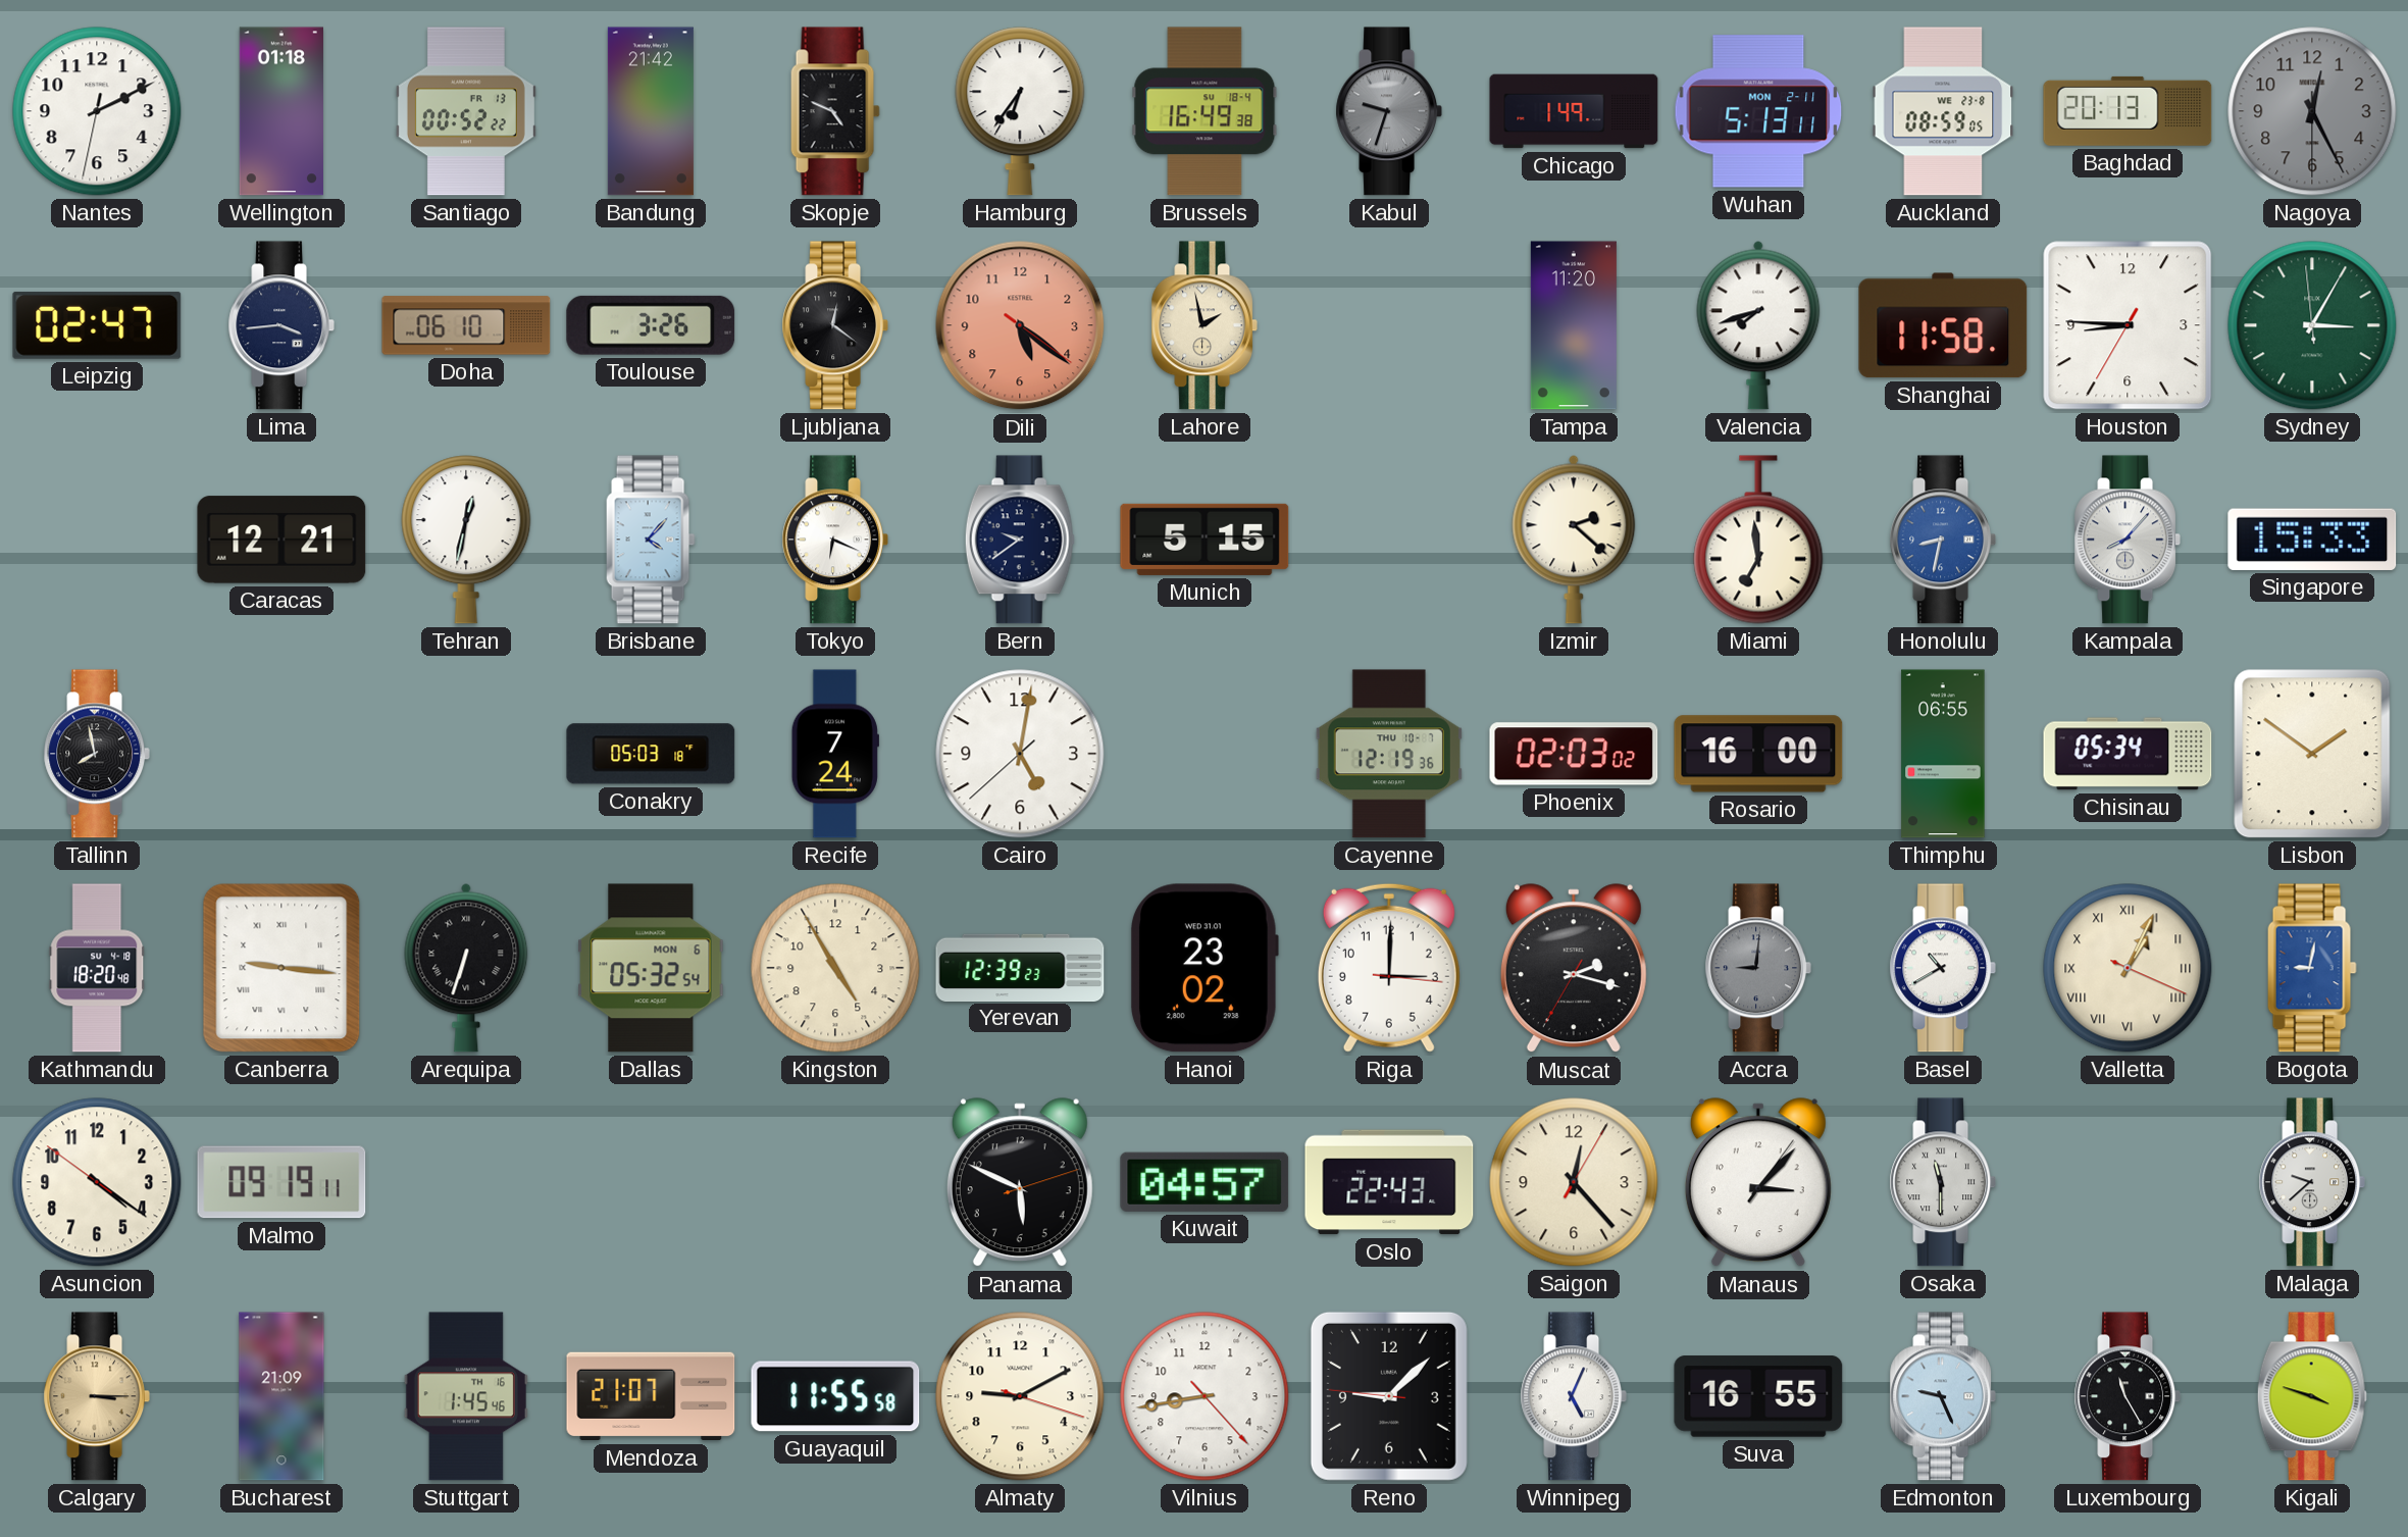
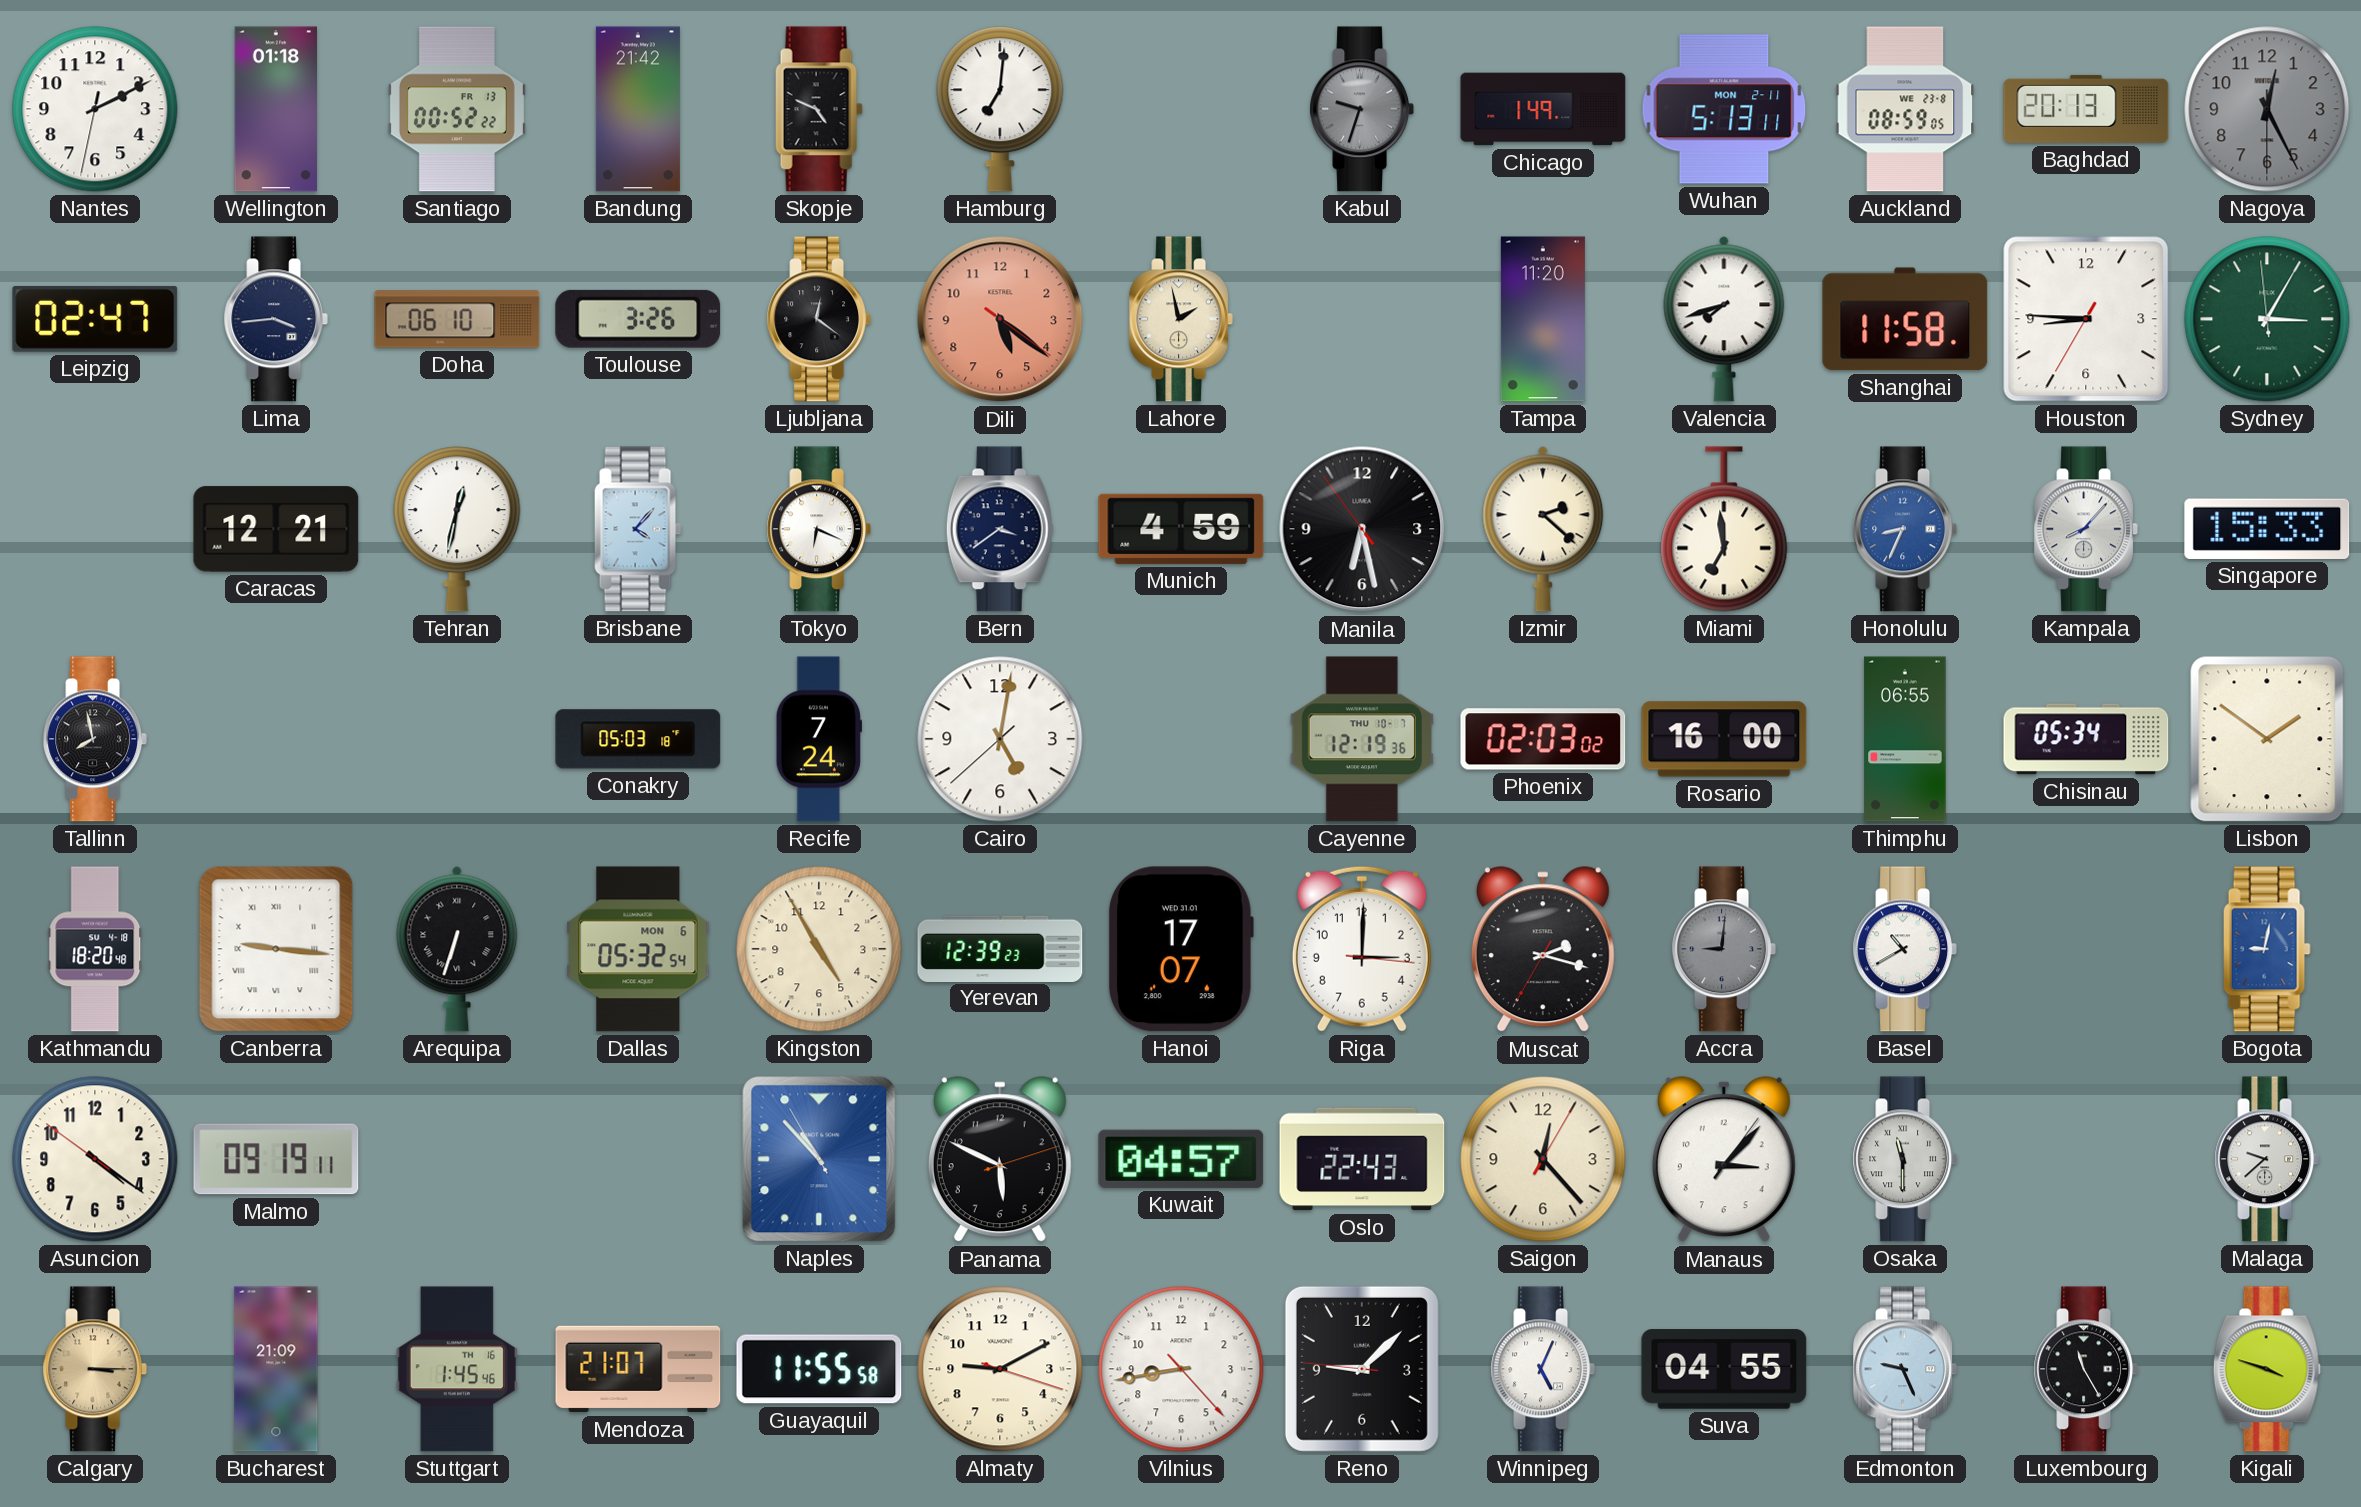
Hamburg: 6:36 -> 7:01 (1000, 109)
Brussels: 16:49 -> none (1205, 111)
Bern: 9:39 -> 3:39 (1000, 529)
Munich: 5:15 -> 4:59 (1181, 529)
Manila: none -> 6:27 (1362, 529)
Honolulu: 8:32 -> 8:34 (1904, 529)
Hanoi: 23:02 -> 17:07 (1181, 949)
Valletta: 1:04 -> none (2128, 968)
Naples: none -> 10:52 (819, 1159)
Suva: 16:55 -> 04:55 (1724, 1369)
